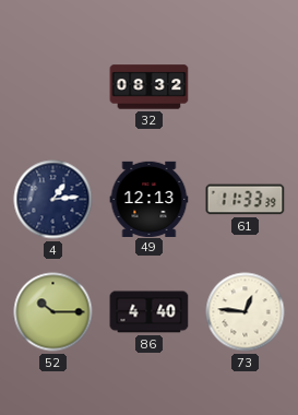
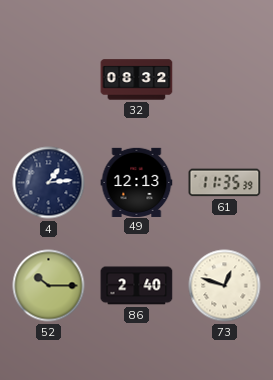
61: 11:33 -> 11:35 (225, 183)
86: 4:40 -> 2:40 (137, 286)
73: 12:46 -> 12:48 (225, 286)
